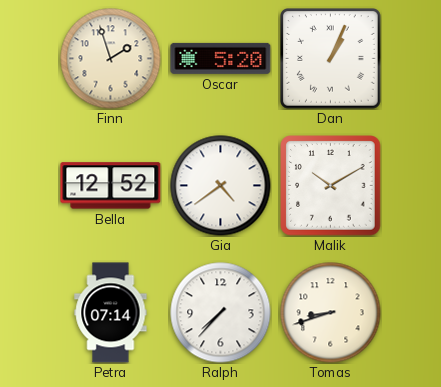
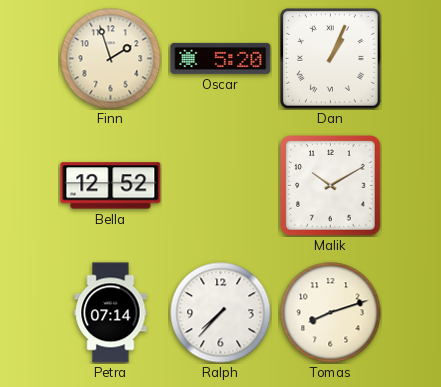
Gia: 4:39 -> none (221, 186)
Tomas: 8:42 -> 8:12 (331, 313)
